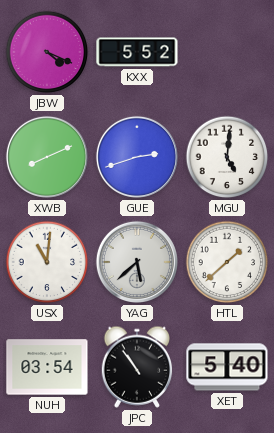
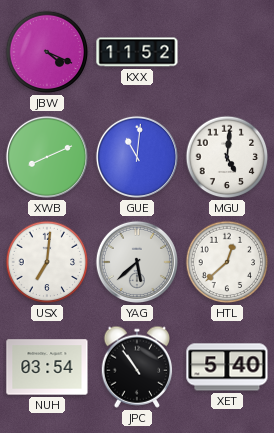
KXX: 5:52 -> 11:52 (137, 52)
GUE: 2:42 -> 11:01 (137, 157)
USX: 11:01 -> 7:01 (47, 262)
HTL: 1:38 -> 12:38 (227, 262)
